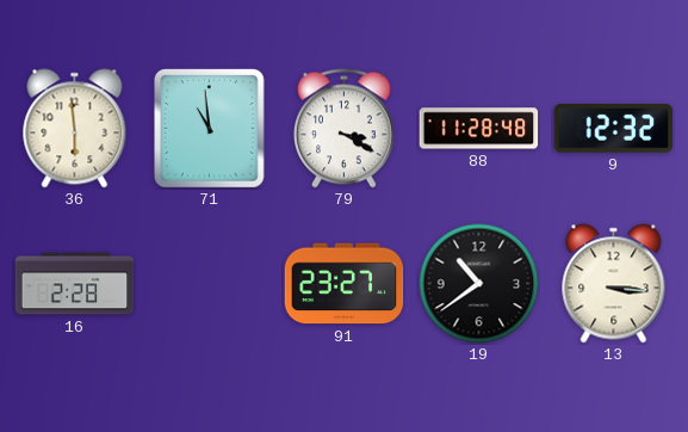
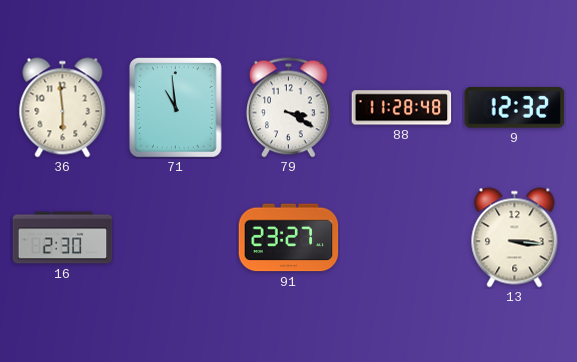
16: 2:28 -> 2:30 (63, 238)
19: 10:39 -> none (479, 284)
